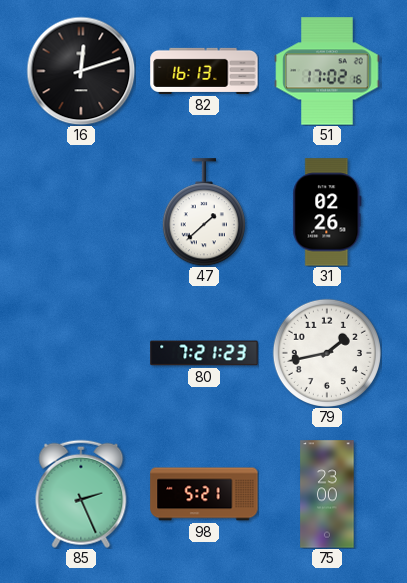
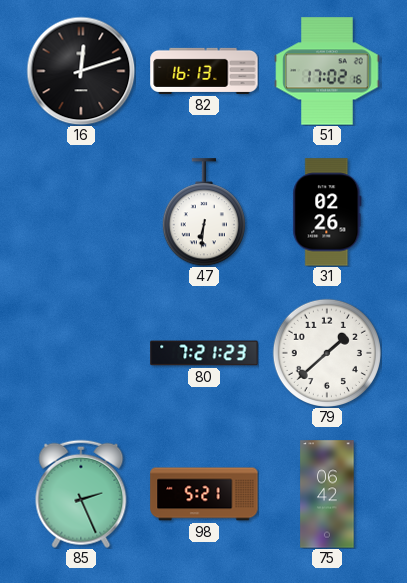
47: 1:38 -> 6:31 (204, 212)
79: 1:43 -> 1:38 (327, 353)
75: 23:00 -> 06:42 (327, 494)
